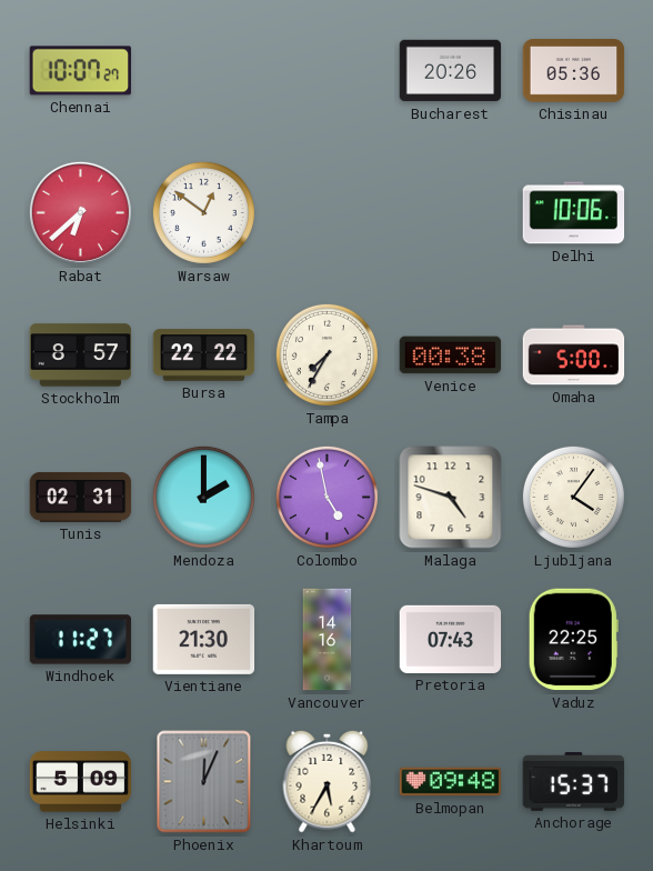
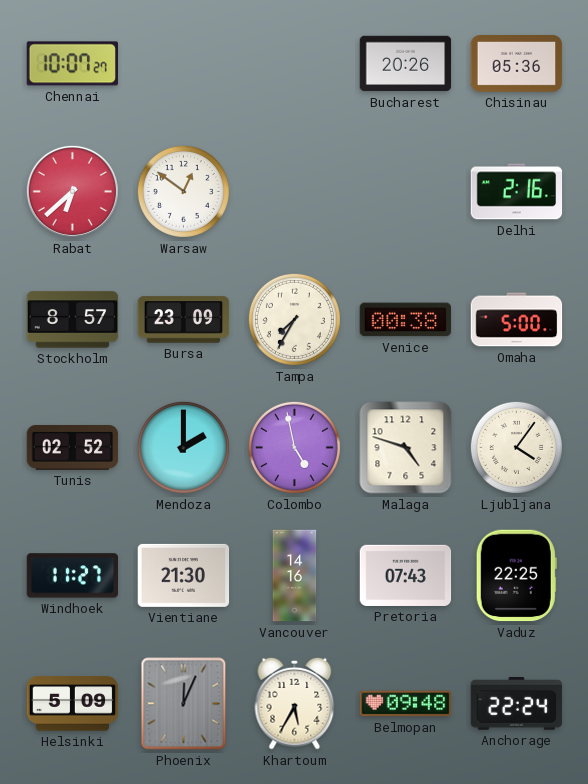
Delhi: 10:06 -> 2:16 (517, 192)
Bursa: 22:22 -> 23:09 (184, 320)
Tunis: 02:31 -> 02:52 (73, 447)
Anchorage: 15:37 -> 22:24 (517, 704)
